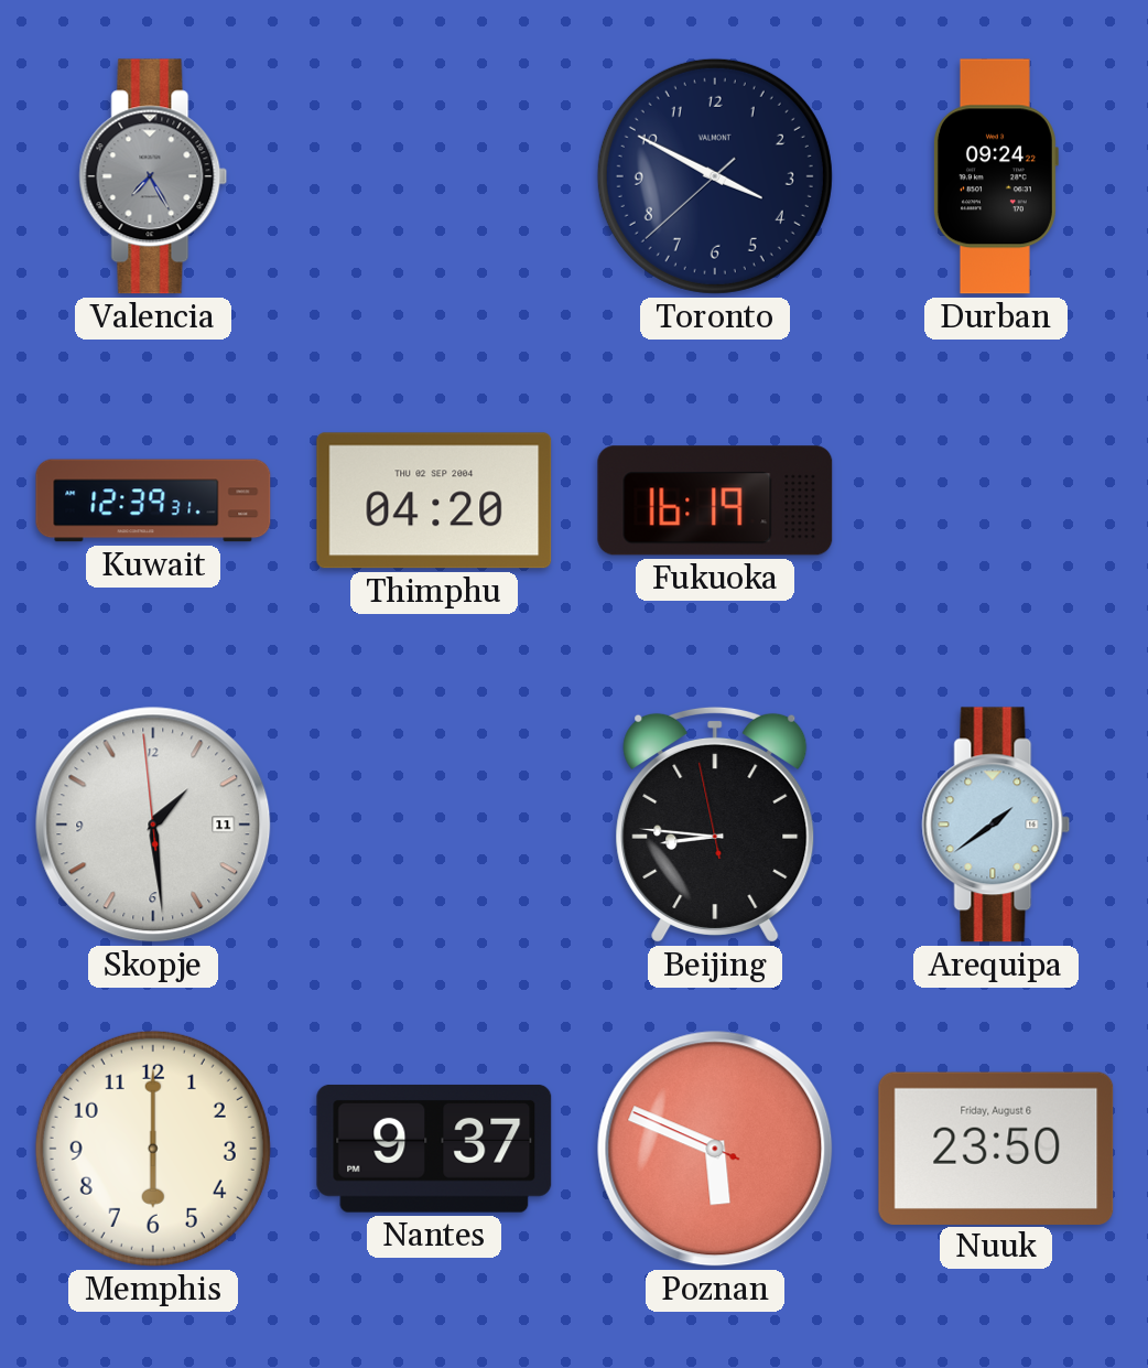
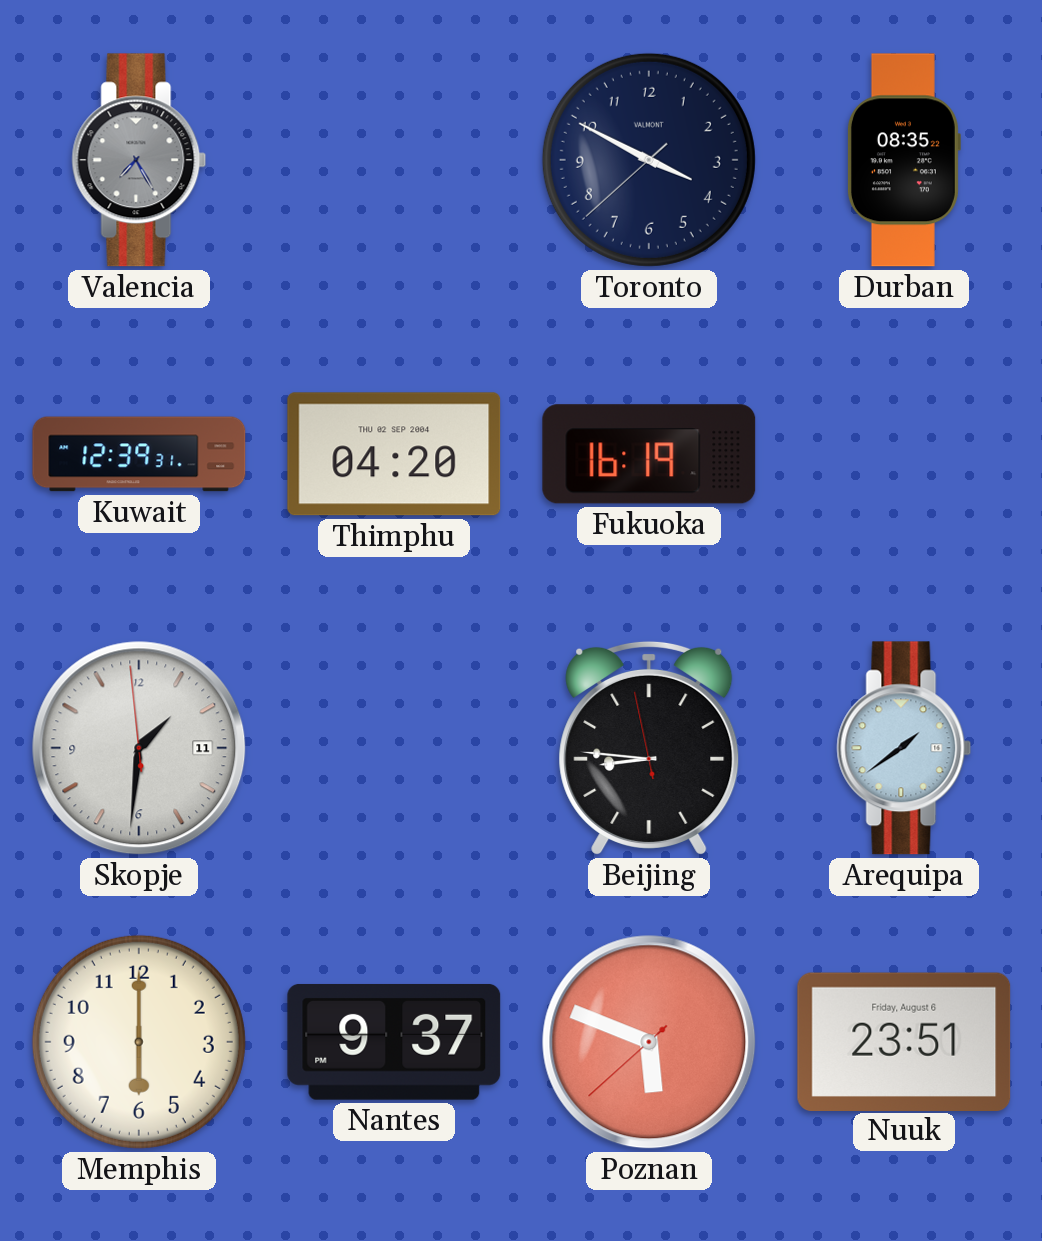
Durban: 09:24 -> 08:35 (903, 160)
Skopje: 1:28 -> 1:30 (139, 748)
Poznan: 5:48:49 -> 5:48:38 (649, 1042)
Nuuk: 23:50 -> 23:51 (904, 1041)
